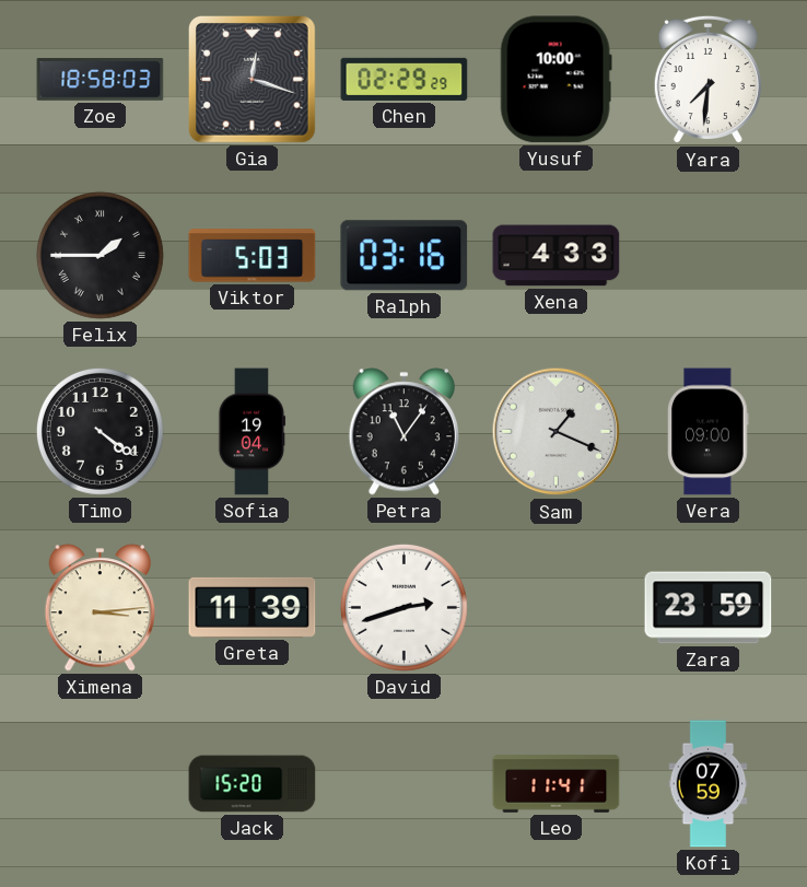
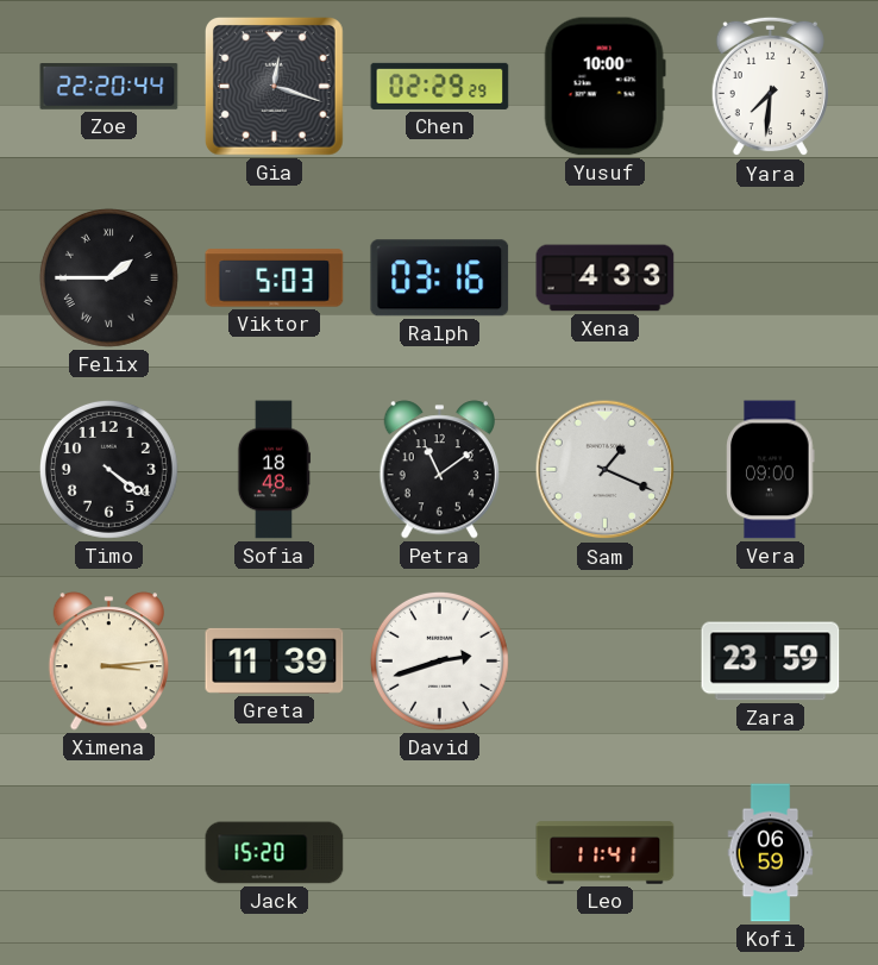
Zoe: 18:58 -> 22:20 (109, 87)
Sofia: 19:04 -> 18:48 (275, 470)
Petra: 11:06 -> 11:09 (439, 470)
Kofi: 07:59 -> 06:59 (771, 853)
